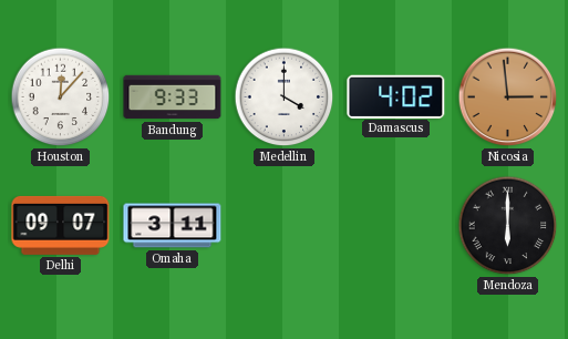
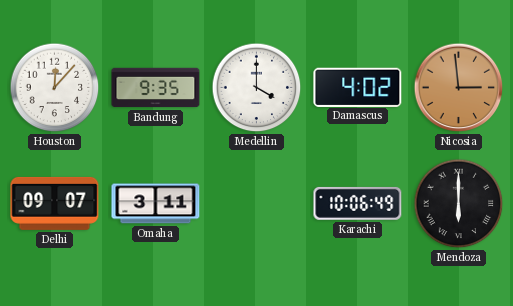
Bandung: 9:33 -> 9:35 (156, 88)
Karachi: none -> 10:06 (358, 203)
